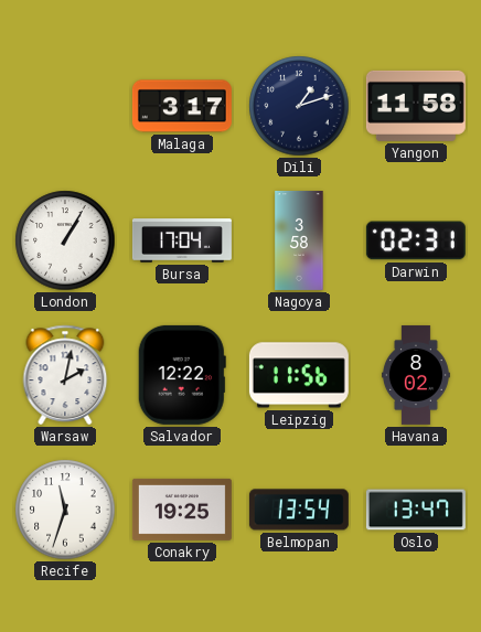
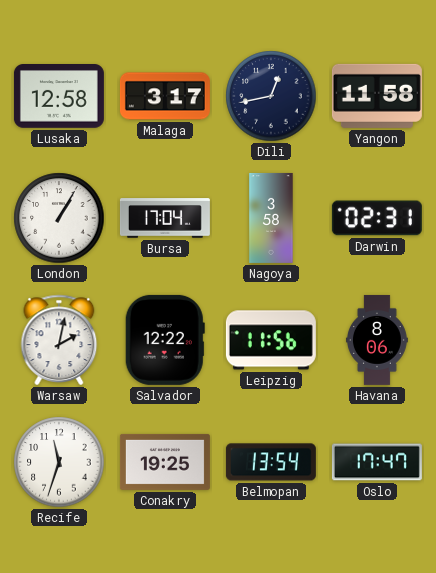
Lusaka: none -> 12:58 (59, 97)
Dili: 1:12 -> 12:43 (271, 96)
Havana: 8:02 -> 8:06 (377, 340)
Oslo: 13:47 -> 17:47 (377, 462)
